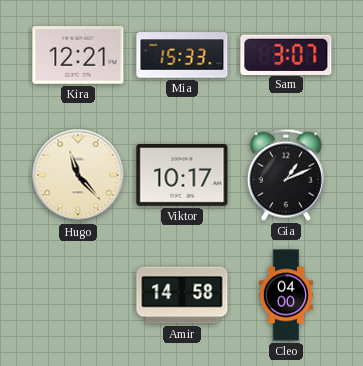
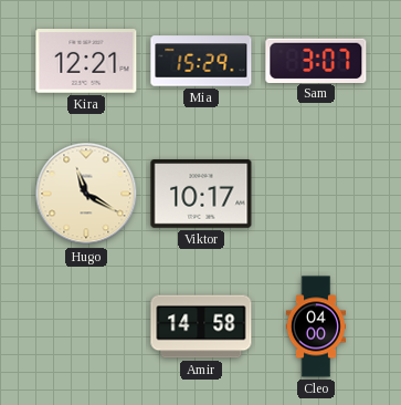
Mia: 15:33 -> 15:29 (201, 61)
Hugo: 11:23 -> 11:20 (86, 194)
Gia: 1:11 -> none (286, 175)
